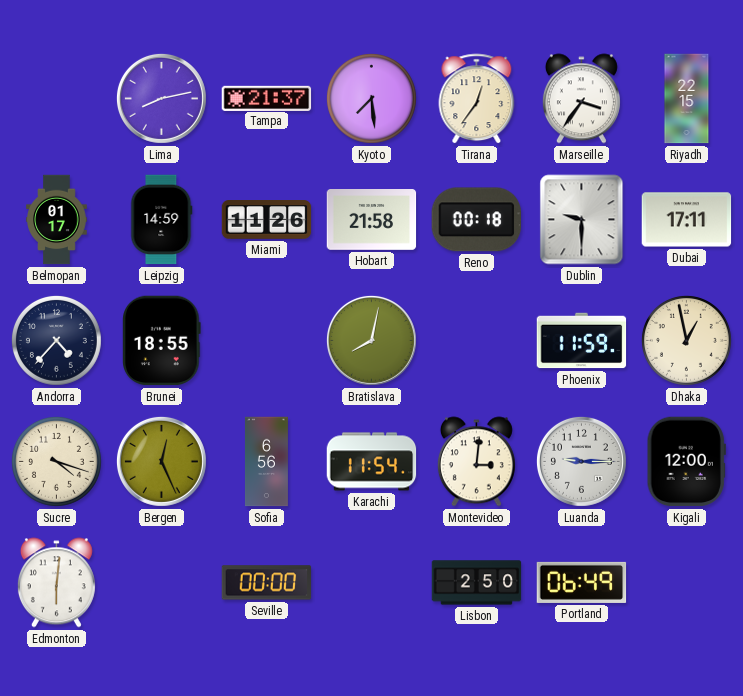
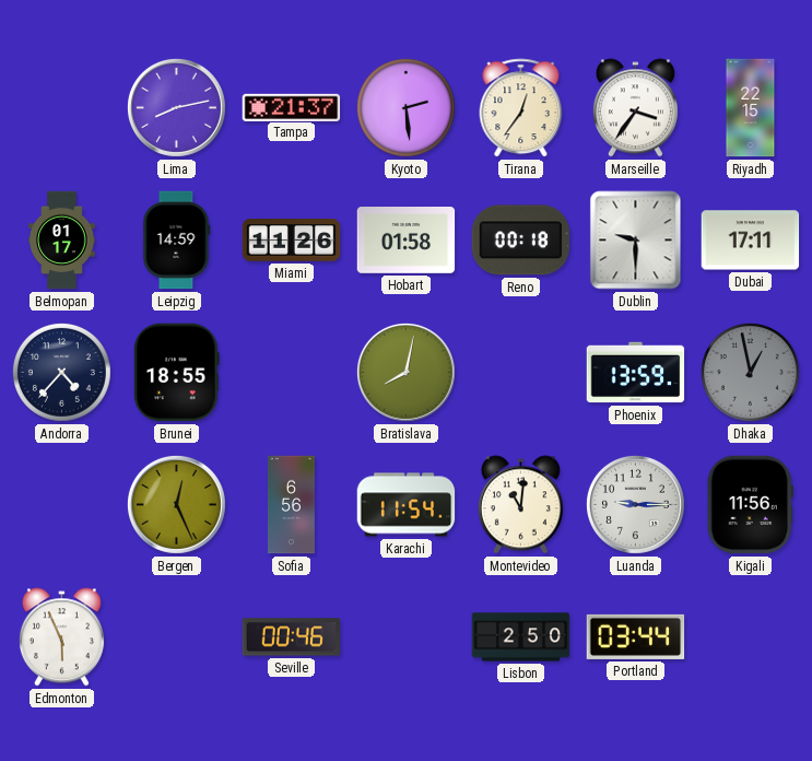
Kyoto: 7:29 -> 2:29 (405, 107)
Hobart: 21:58 -> 01:58 (407, 241)
Phoenix: 11:59 -> 13:59 (636, 373)
Dhaka dial: cream -> grey (750, 372)
Sucre: 4:18 -> none (56, 461)
Montevideo: 3:01 -> 11:01 (520, 505)
Kigali: 12:00 -> 11:56 (750, 505)
Edmonton: 6:01 -> 5:56 (61, 637)
Seville: 00:00 -> 00:46 (292, 637)
Portland: 06:49 -> 03:44 (636, 636)
